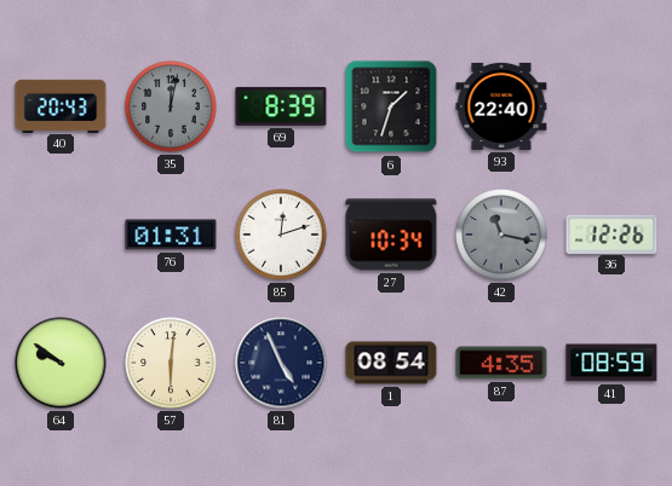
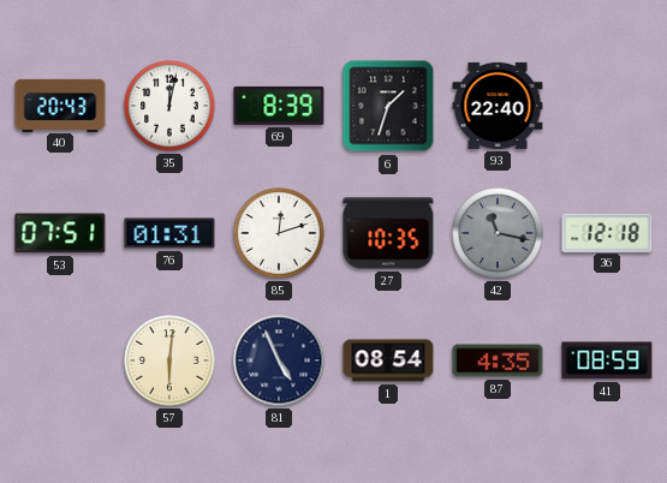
35 dial: grey -> white (169, 106)
53: none -> 07:51 (60, 233)
27: 10:34 -> 10:35 (388, 233)
36: 12:26 -> 12:18 (607, 232)
64: 9:51 -> none (61, 363)
